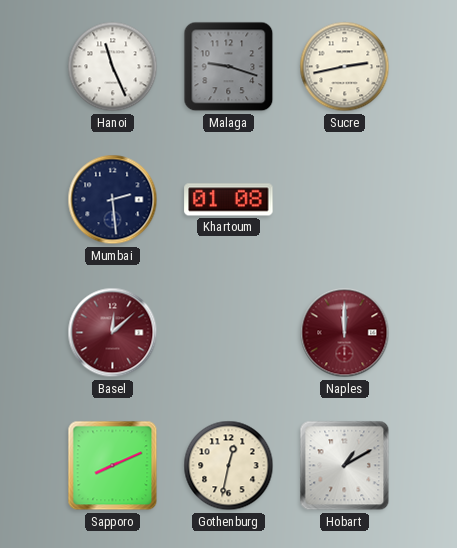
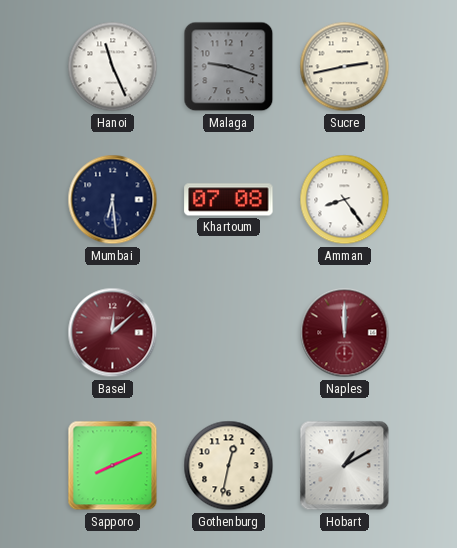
Mumbai: 2:29 -> 6:29 (113, 200)
Khartoum: 01:08 -> 07:08 (229, 200)
Amman: none -> 8:24 (345, 200)
